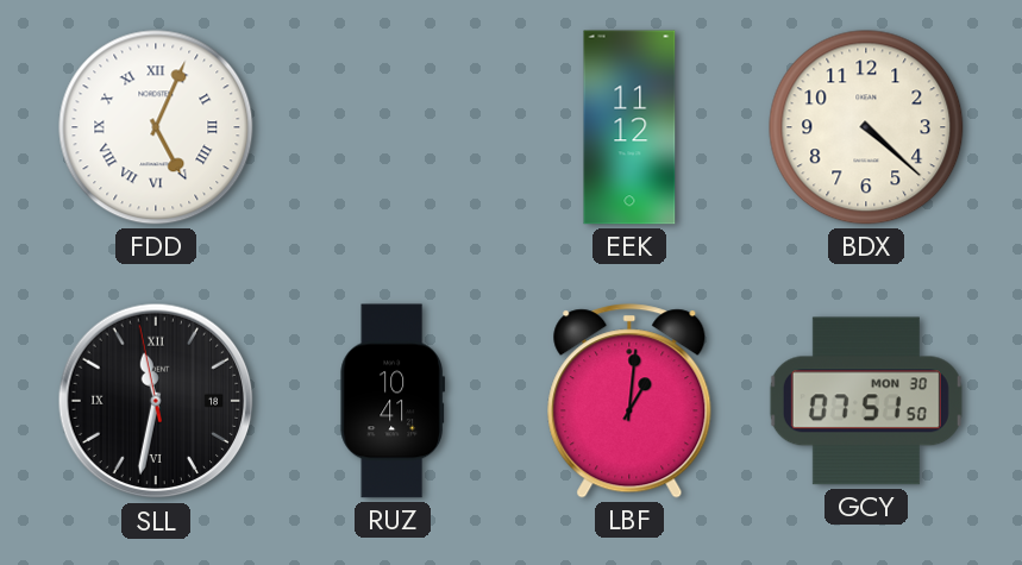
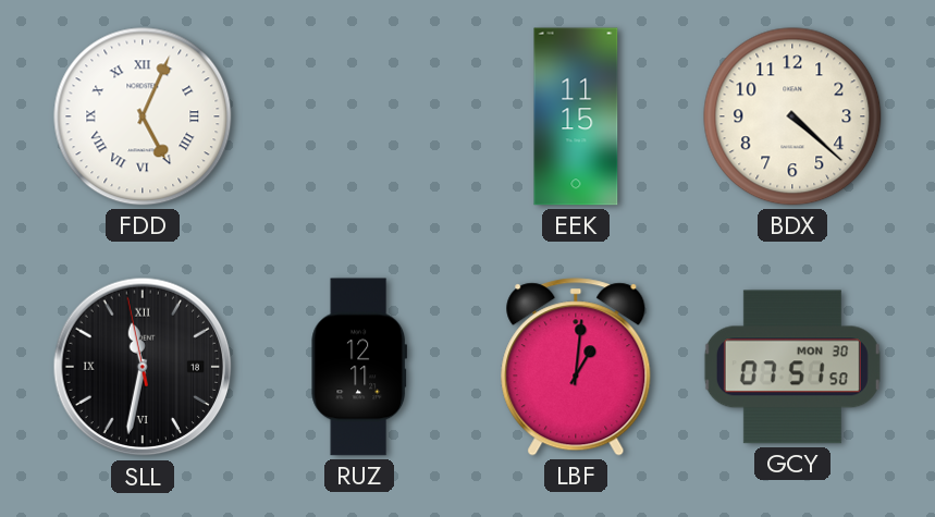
EEK: 11:12 -> 11:15 (576, 116)
RUZ: 10:41 -> 12:11 (359, 367)
